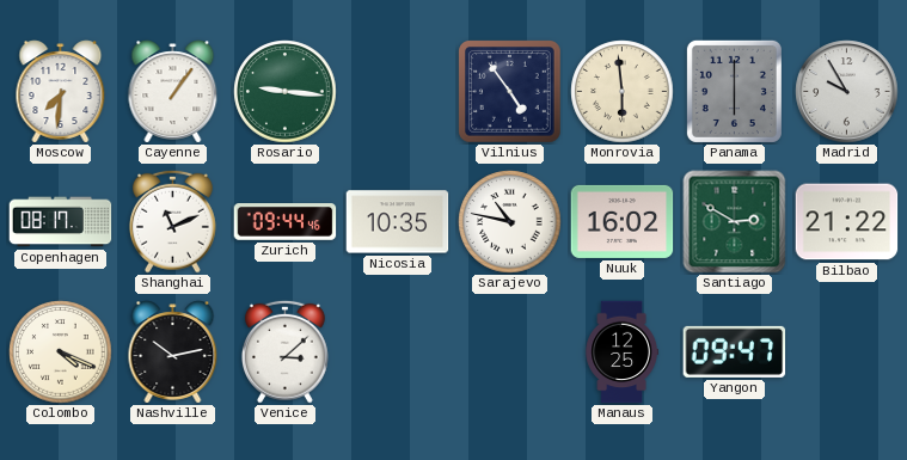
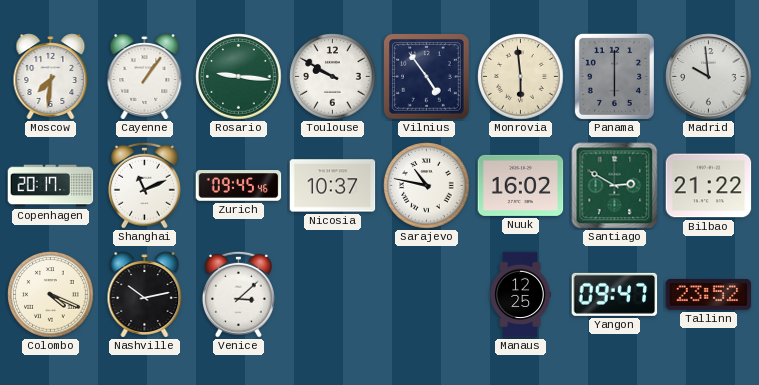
Toulouse: none -> 9:50 (333, 77)
Madrid: 9:55 -> 9:59 (709, 77)
Copenhagen: 08:17 -> 20:17 (51, 186)
Zurich: 09:44 -> 09:45 (239, 186)
Nicosia: 10:35 -> 10:37 (333, 186)
Tallinn: none -> 23:52 (709, 294)
